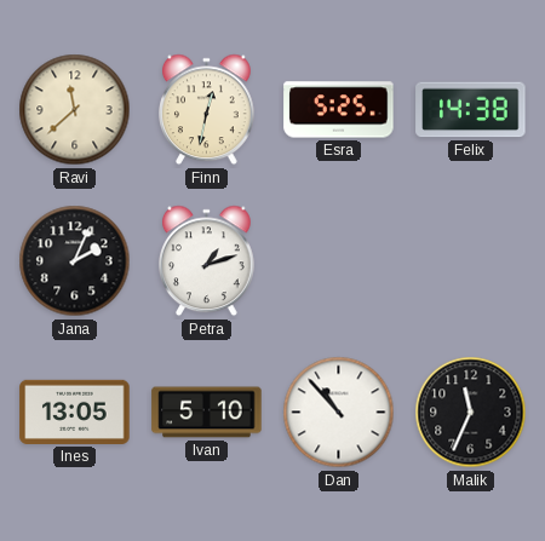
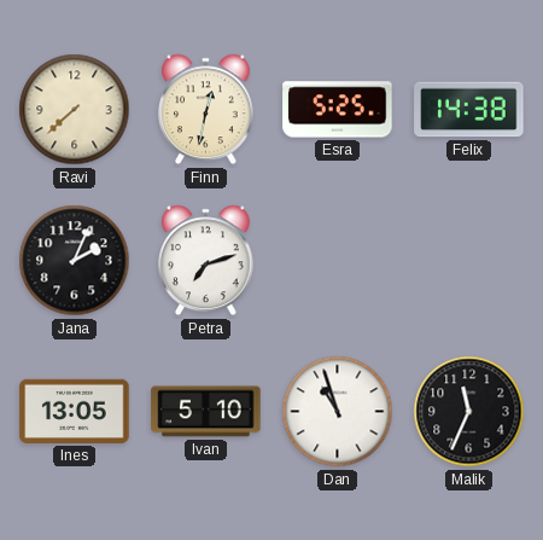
Ravi: 11:38 -> 7:38 (75, 110)
Petra: 1:12 -> 7:12 (206, 261)
Dan: 10:53 -> 10:57 (338, 412)
